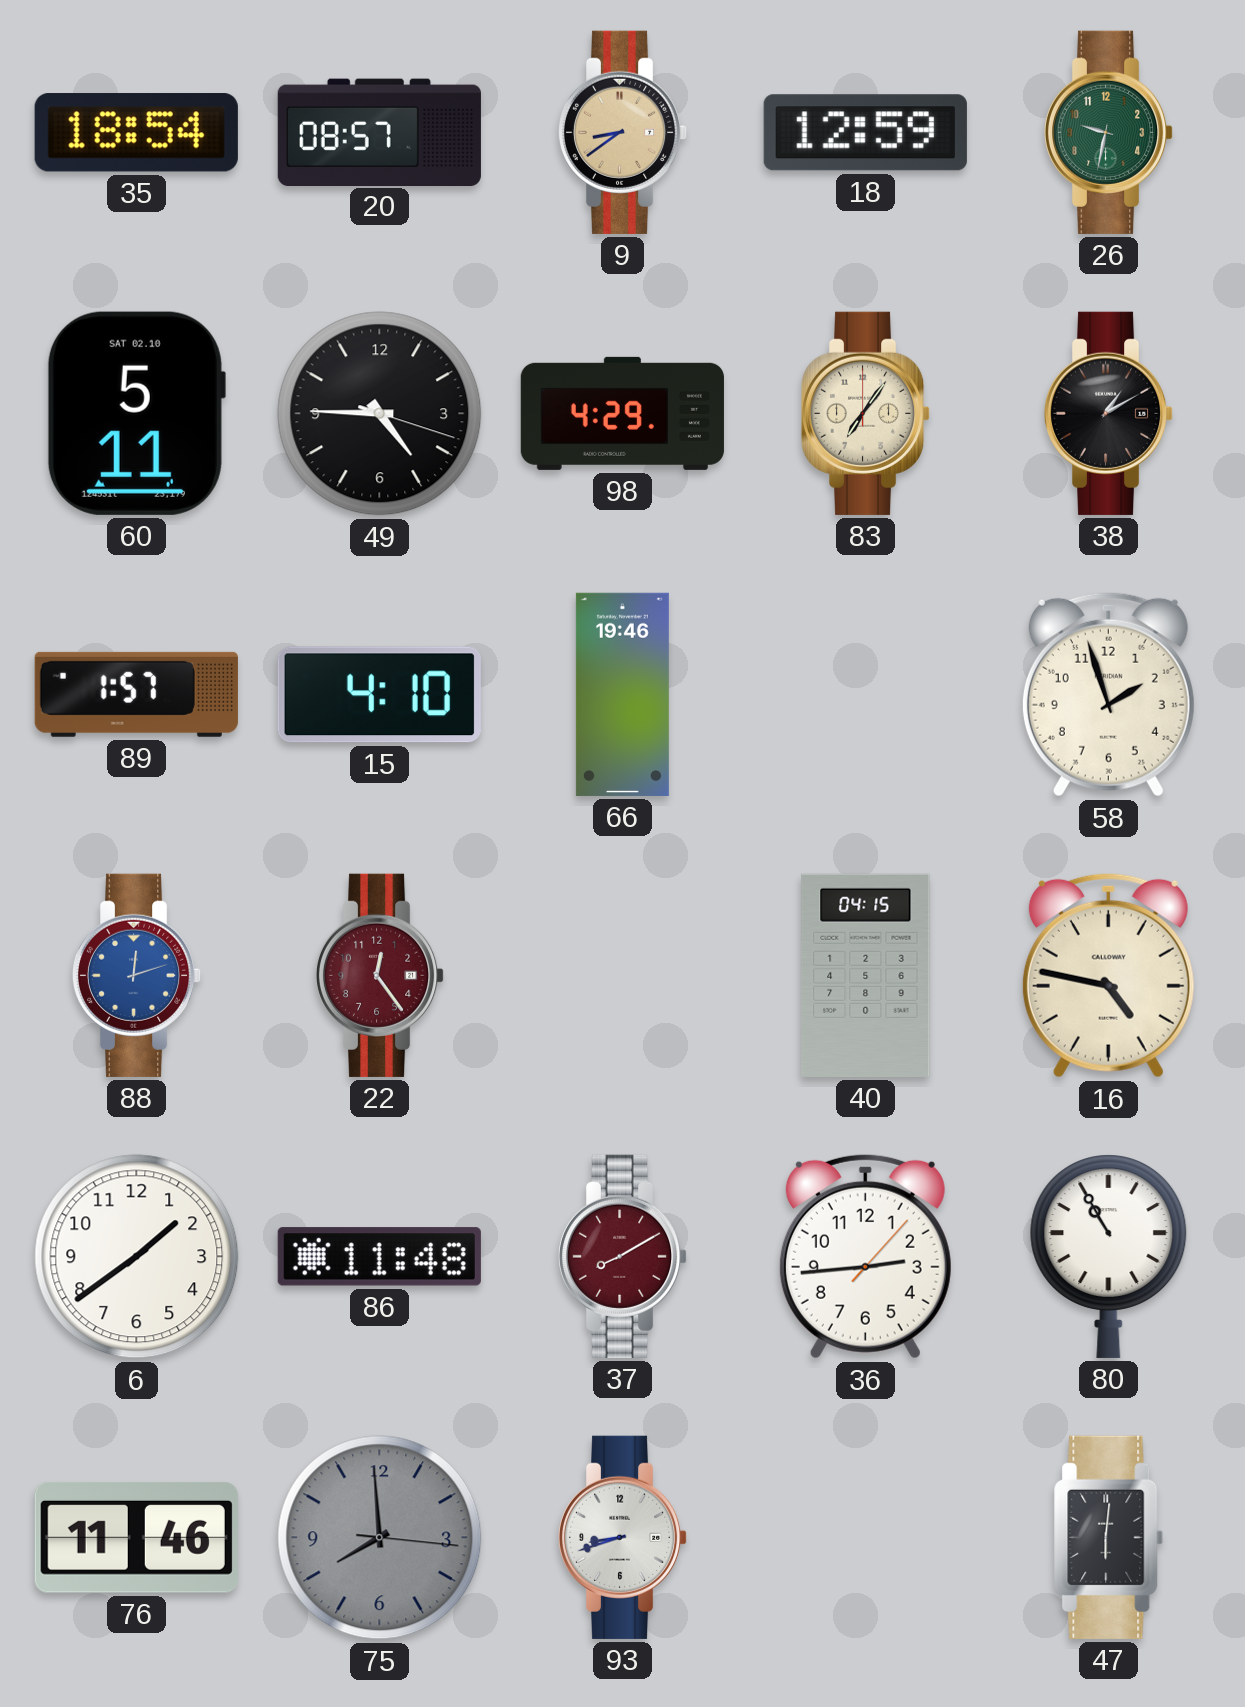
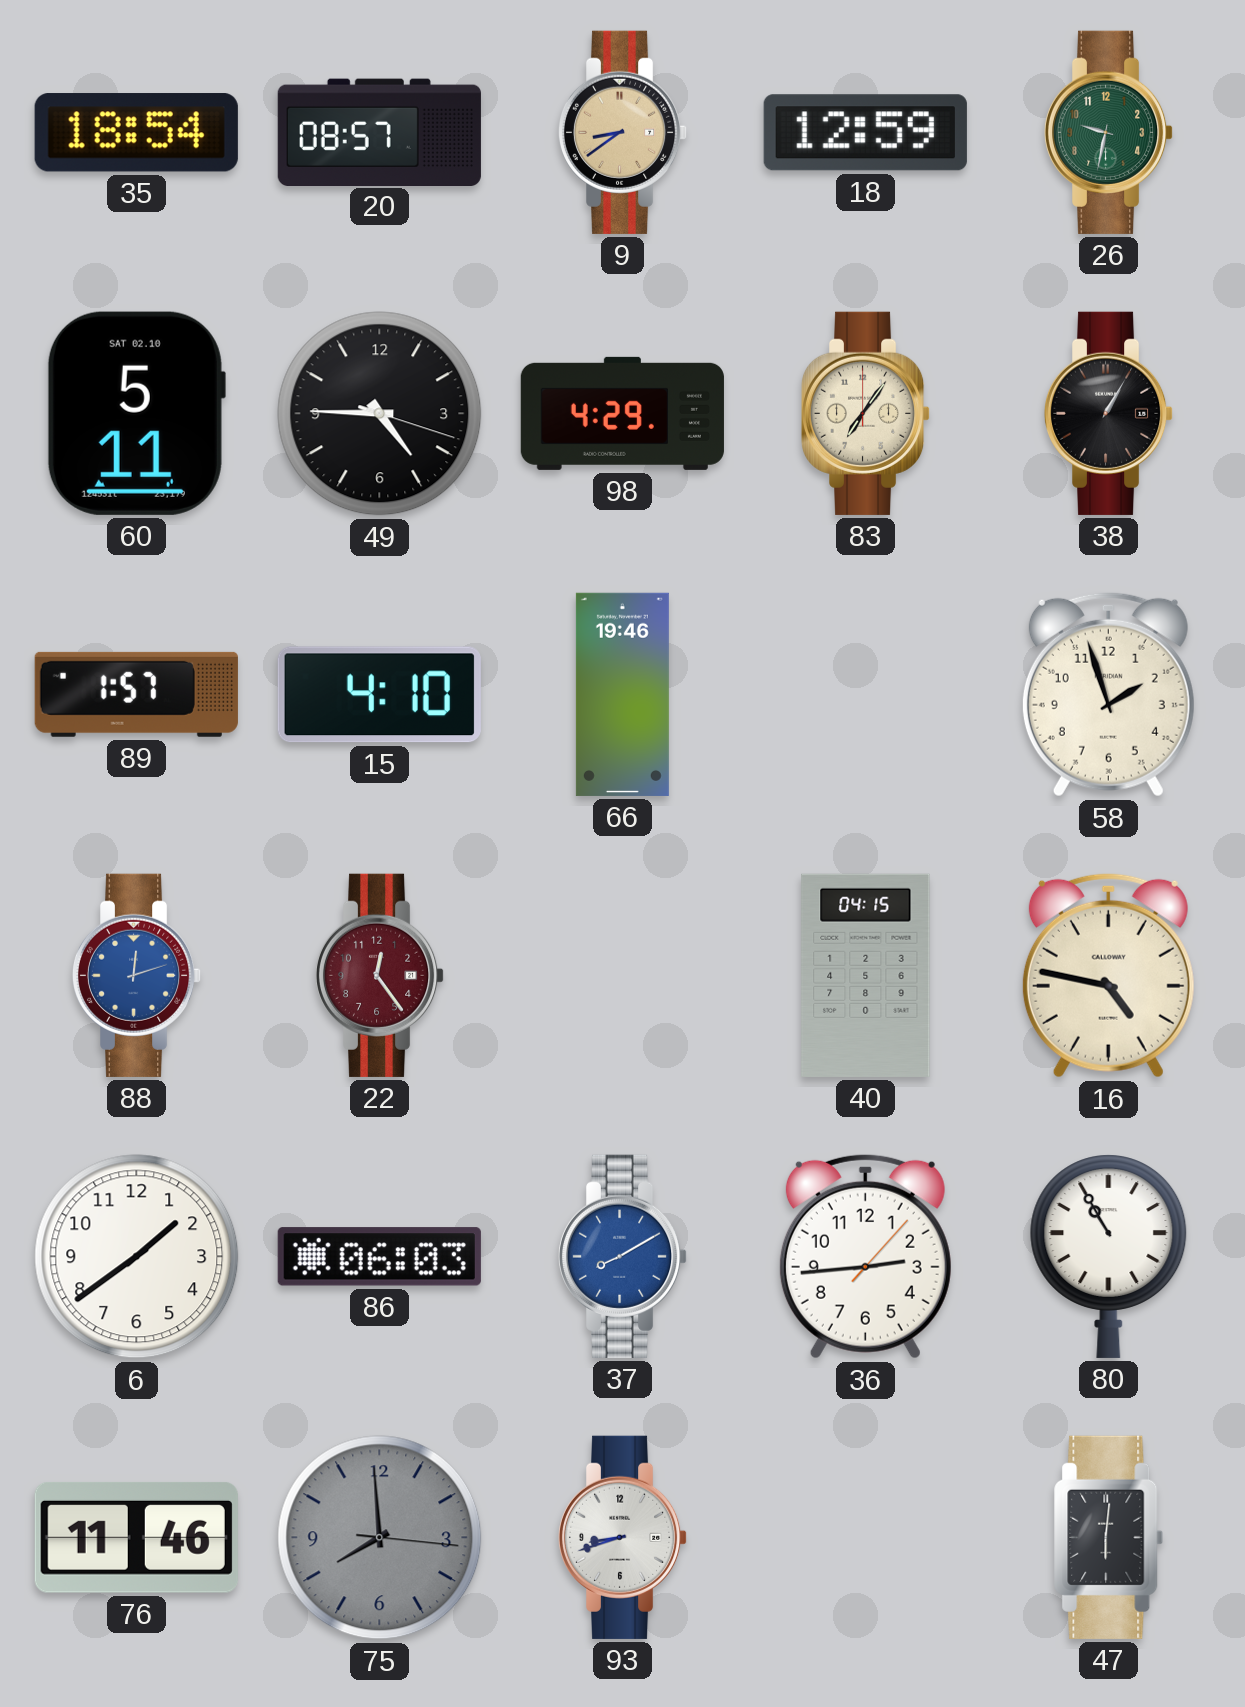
38: 1:10 -> 1:05 (1109, 413)
86: 11:48 -> 06:03 (379, 1257)
37 dial: burgundy -> blue (623, 1256)
